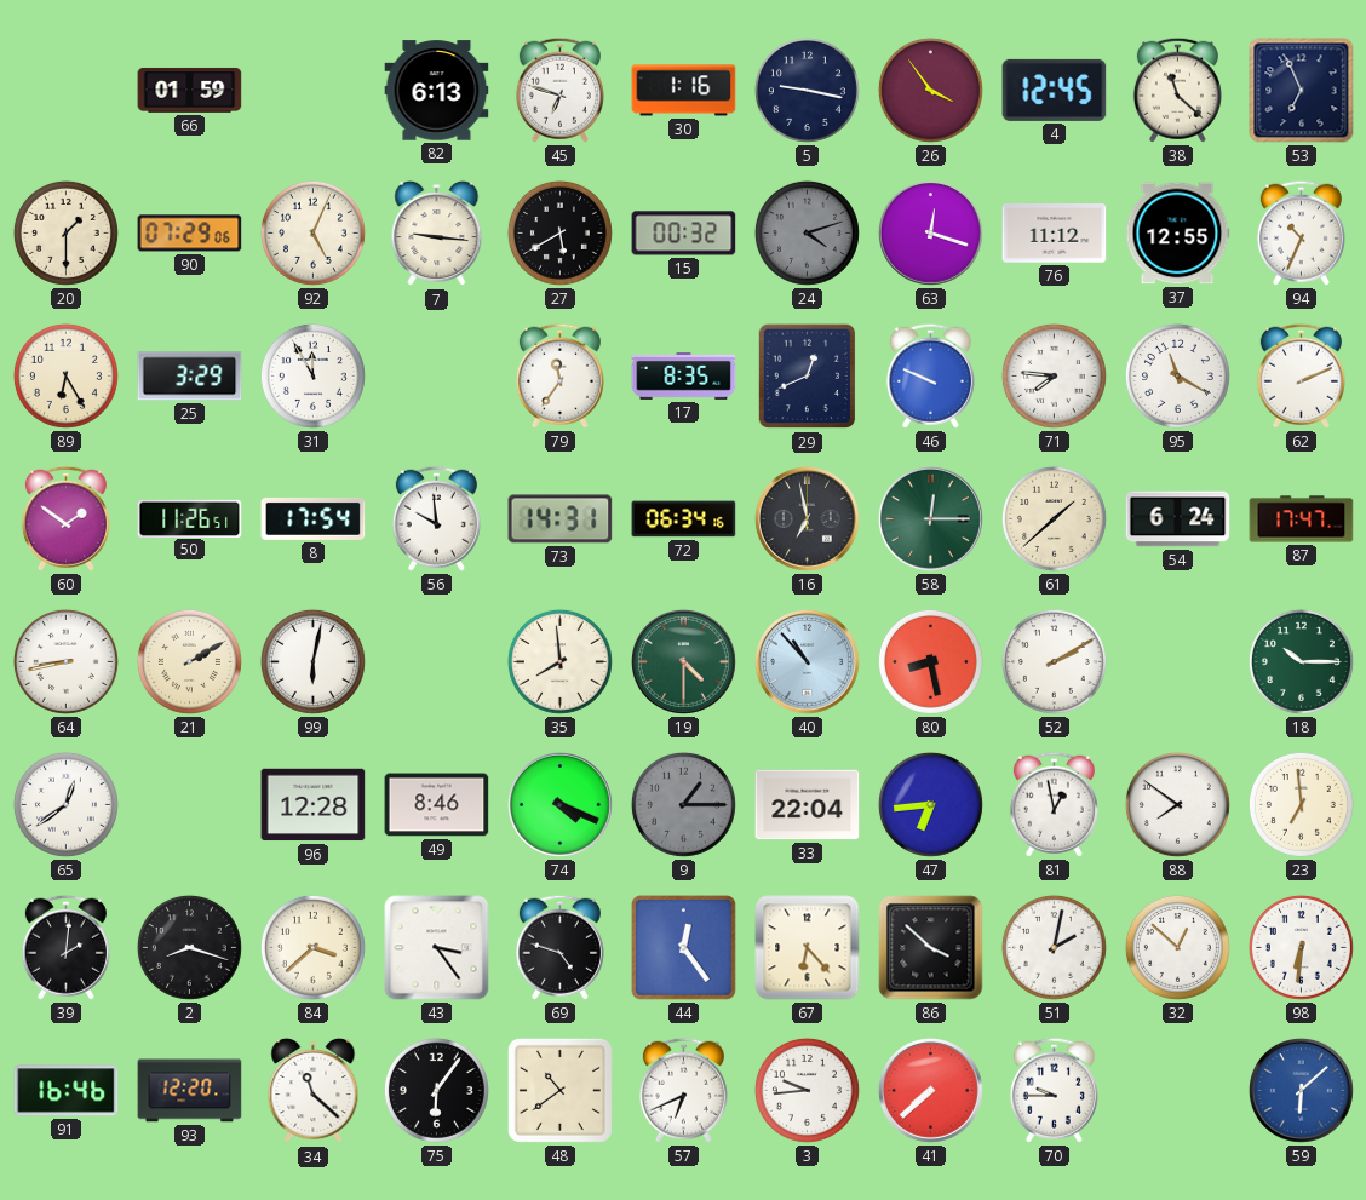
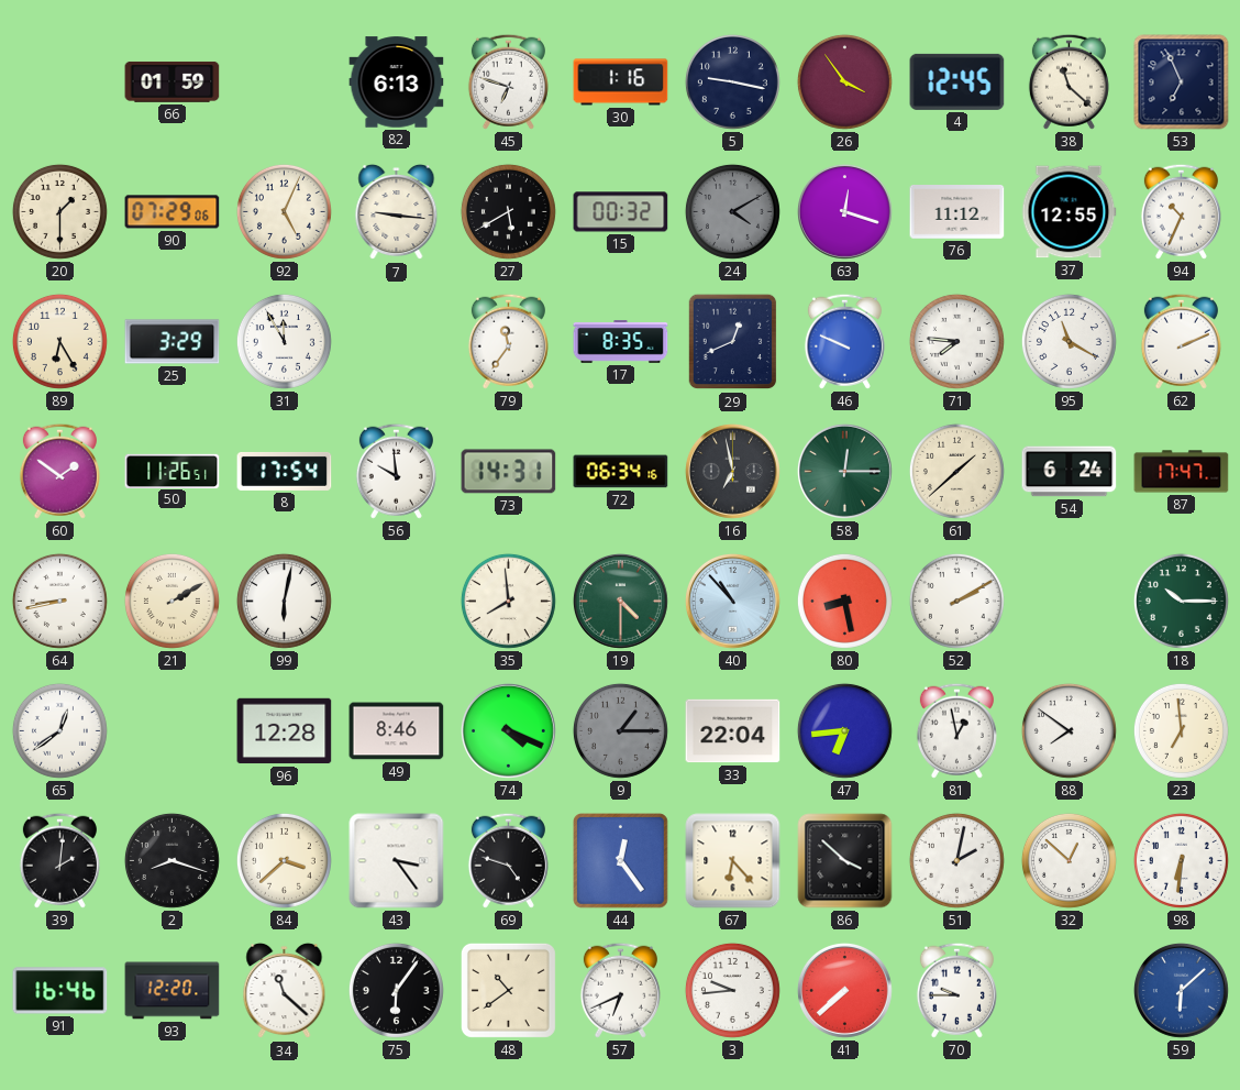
24: 4:12 -> 4:10 (732, 211)
